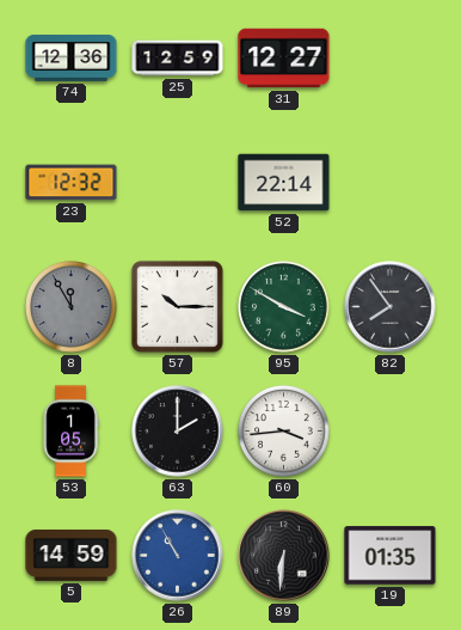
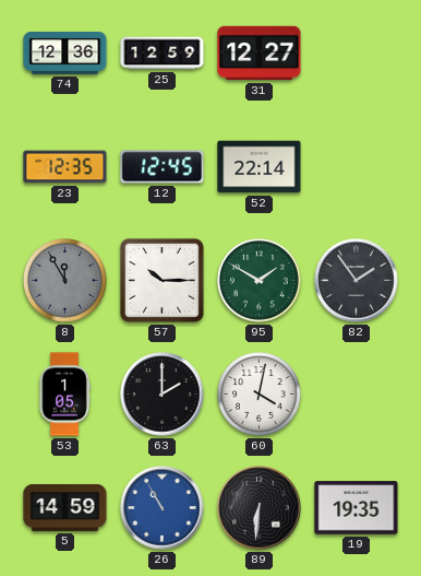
23: 12:32 -> 12:35 (65, 167)
12: none -> 12:45 (163, 167)
95: 3:50 -> 1:50 (260, 281)
82: 7:54 -> 1:54 (357, 281)
60: 3:44 -> 4:02 (260, 395)
19: 01:35 -> 19:35 (357, 508)
